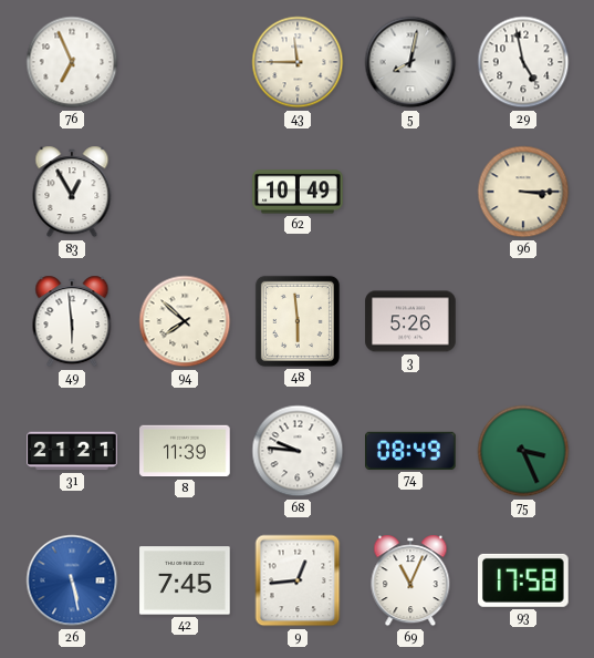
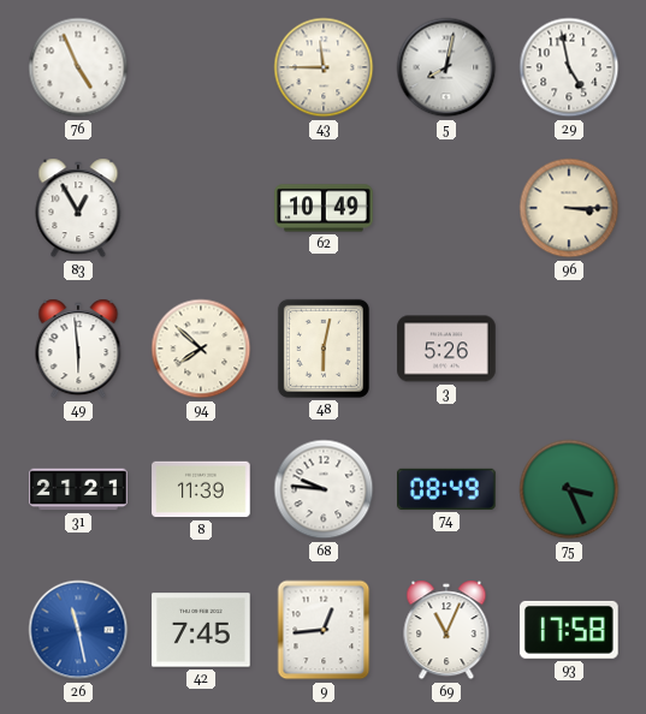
76: 6:56 -> 4:56 (78, 67)
48: 5:59 -> 6:02 (324, 349)
26: 5:28 -> 11:28 (78, 630)
